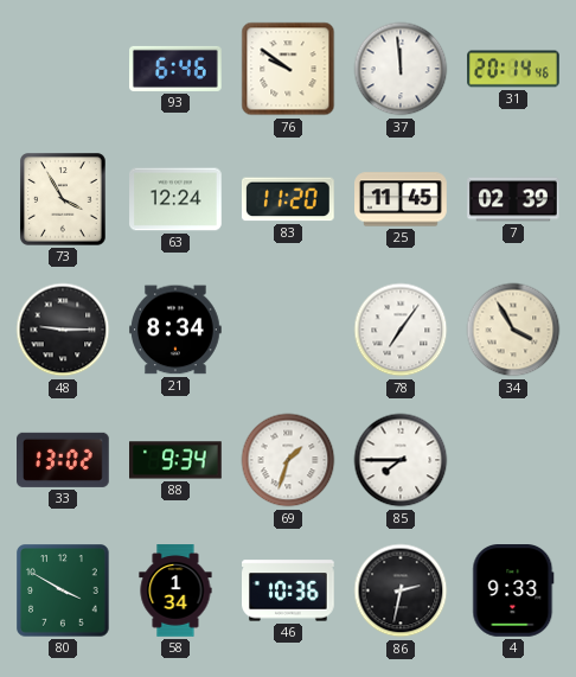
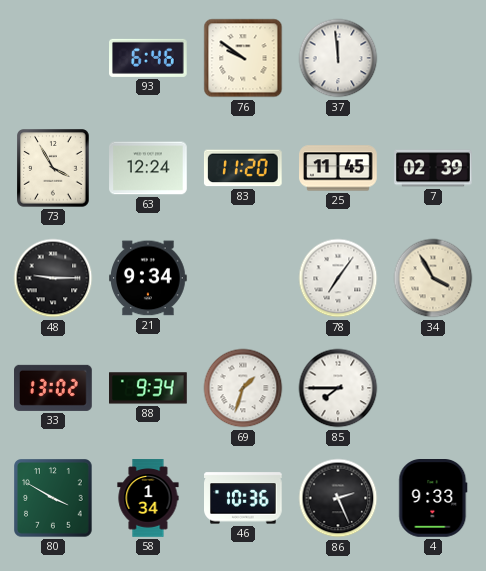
31: 20:14 -> none (513, 69)
21: 8:34 -> 9:34 (149, 278)
86: 2:32 -> 2:26 (338, 498)
